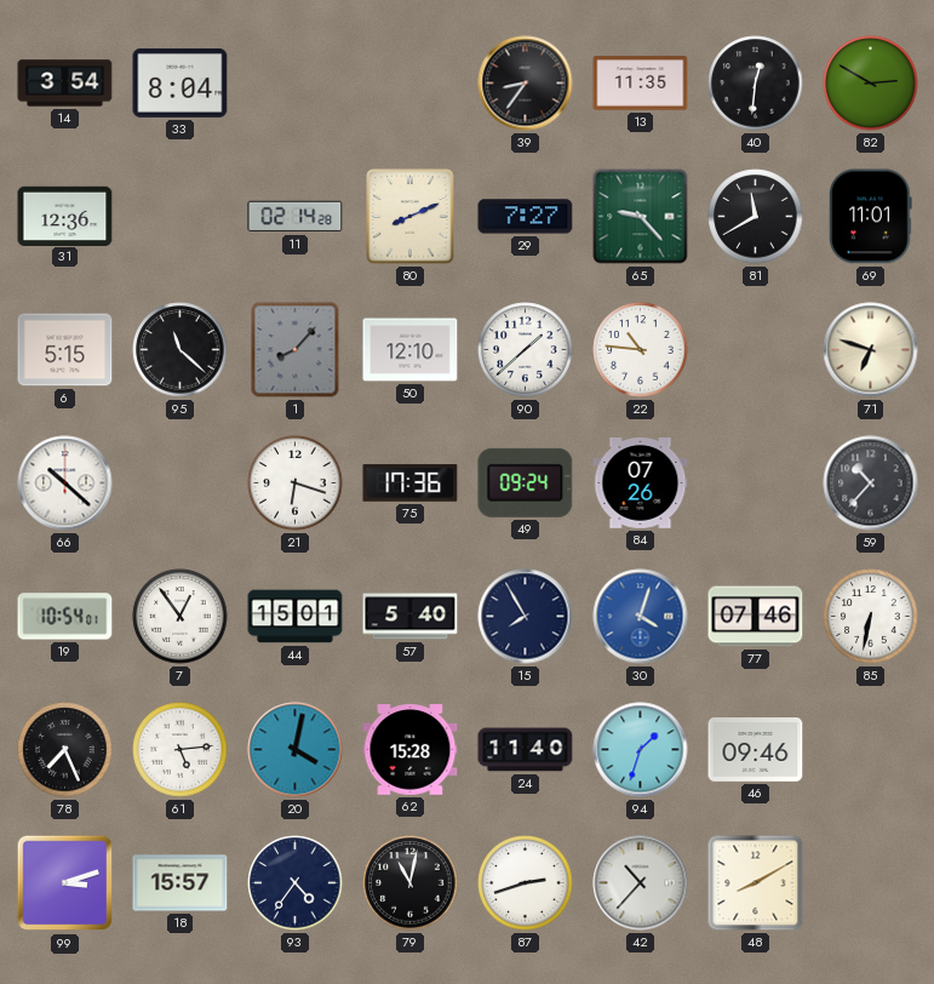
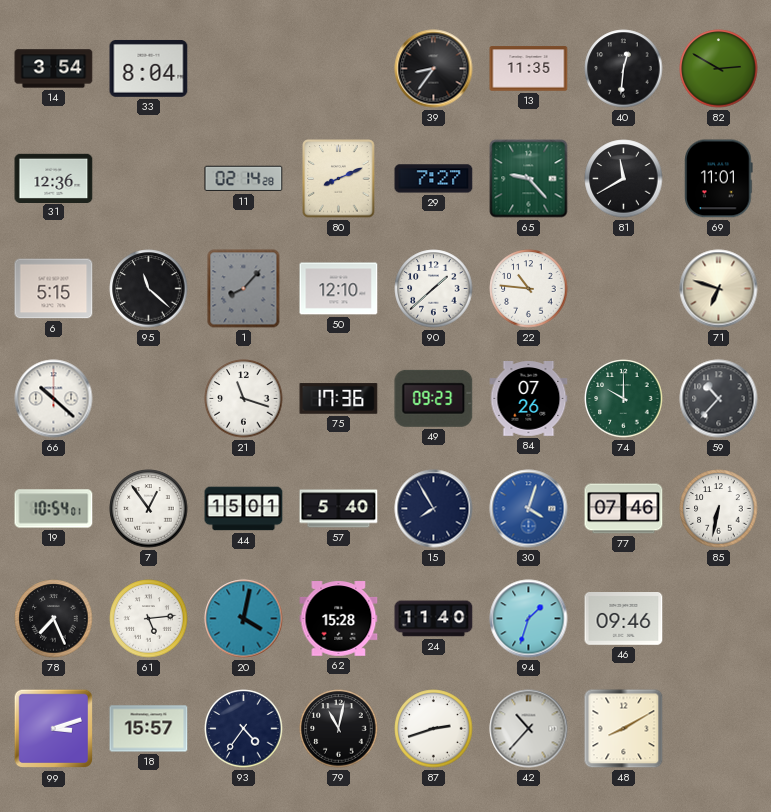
21: 6:18 -> 11:18 (244, 399)
49: 09:24 -> 09:23 (434, 398)
74: none -> 10:00 (624, 399)
